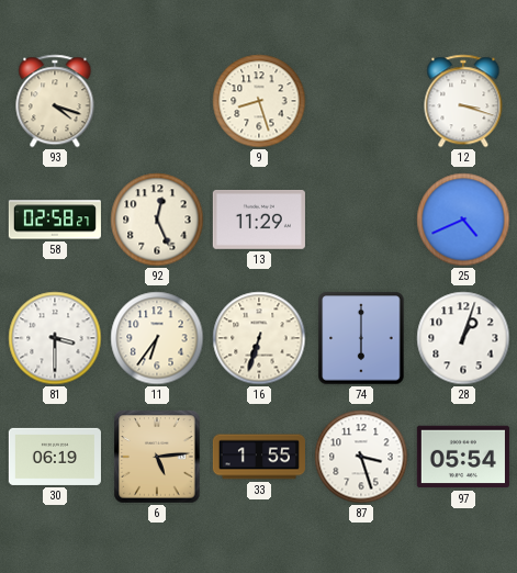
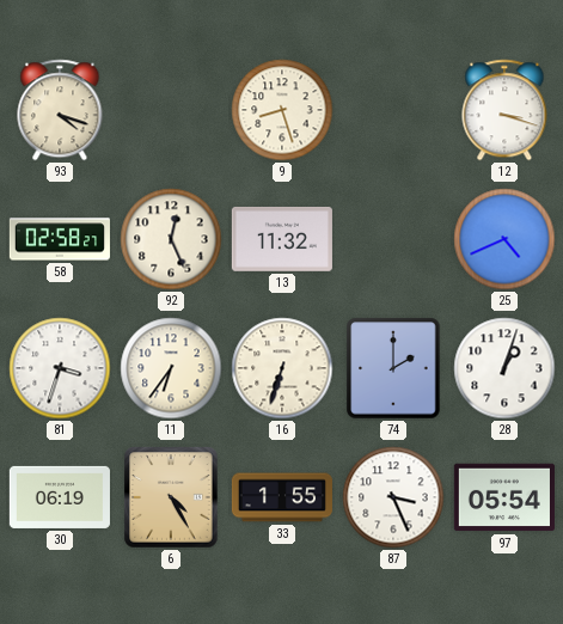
13: 11:29 -> 11:32 (282, 239)
81: 3:30 -> 3:33 (60, 368)
74: 6:00 -> 2:00 (393, 368)
6: 5:14 -> 4:25 (171, 497)
87: 3:27 -> 3:26 (393, 497)
